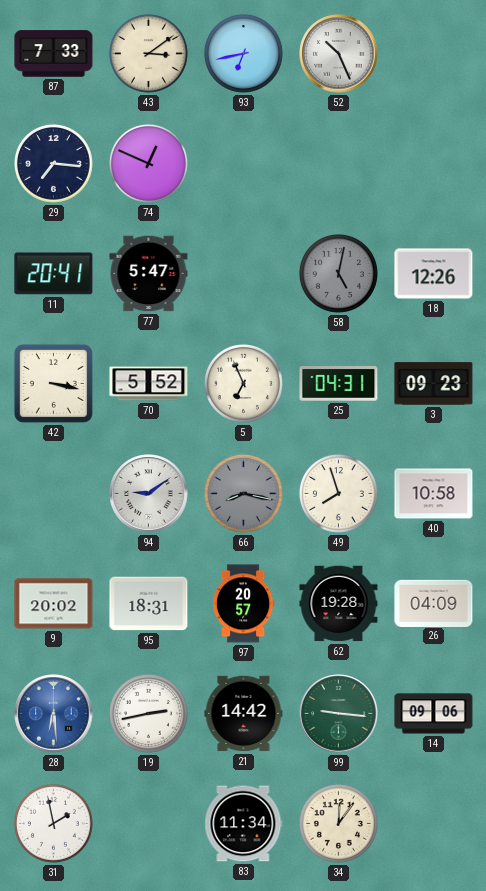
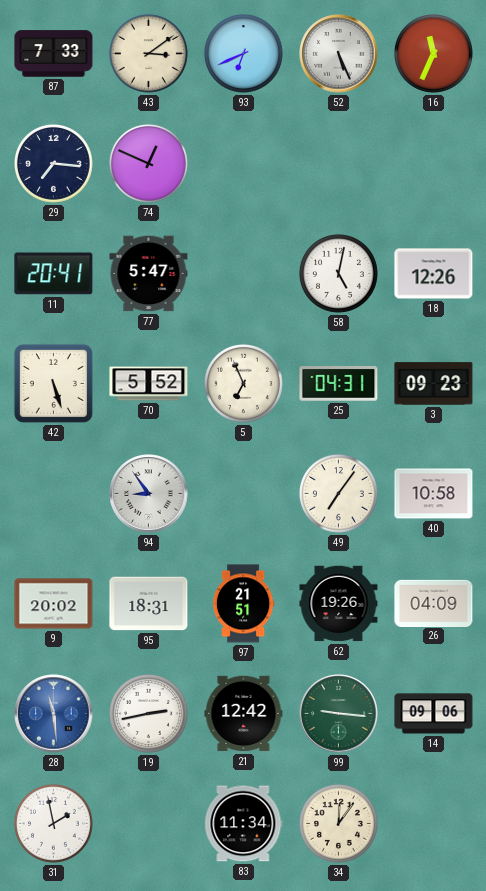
93: 6:43 -> 6:41 (243, 53)
52: 10:26 -> 5:26 (339, 54)
16: none -> 11:34 (433, 53)
58 dial: grey -> white (338, 273)
42: 3:17 -> 5:27 (53, 383)
94: 9:09 -> 8:54 (149, 494)
66: 8:17 -> none (243, 493)
49: 7:57 -> 7:06 (338, 493)
97: 20:57 -> 21:51 (243, 604)
62: 19:28 -> 19:26 (339, 604)
28: 6:29 -> 11:29 (54, 714)
21: 14:42 -> 12:42 (244, 714)
